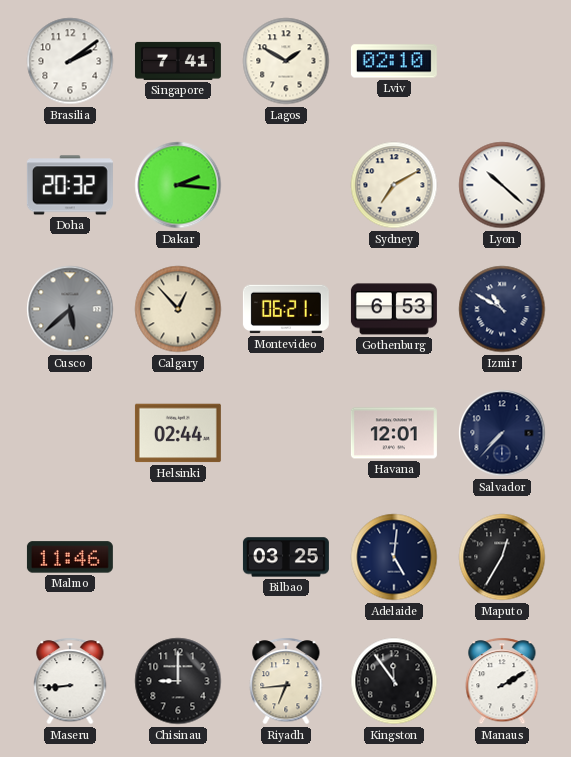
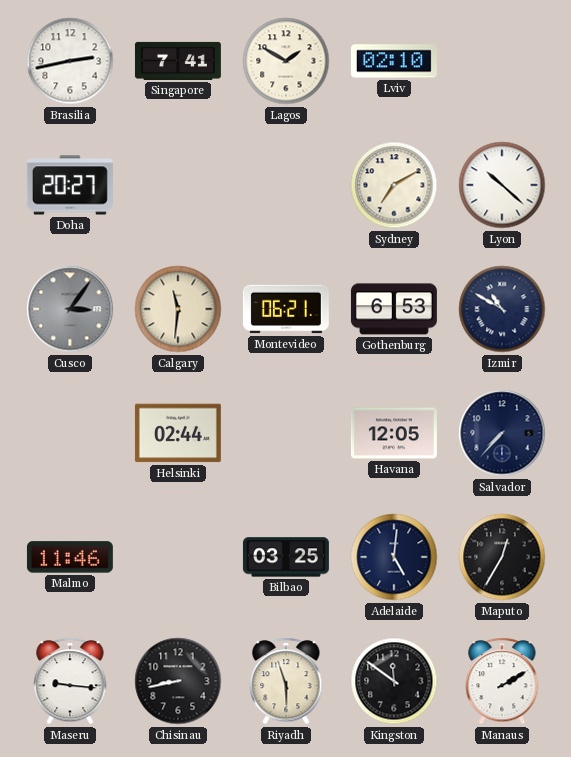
Brasilia: 2:09 -> 2:43 (70, 61)
Doha: 20:32 -> 20:27 (70, 185)
Dakar: 2:16 -> none (178, 185)
Cusco: 5:38 -> 3:06 (70, 309)
Calgary: 12:53 -> 11:31 (178, 309)
Havana: 12:01 -> 12:05 (394, 433)
Maseru: 8:44 -> 9:16 (70, 681)
Chisinau: 9:00 -> 8:43 (178, 681)
Riyadh: 6:44 -> 5:57 (286, 681)
Kingston: 11:54 -> 11:51 (394, 681)
